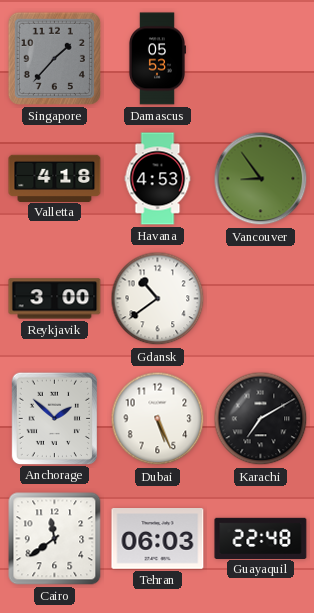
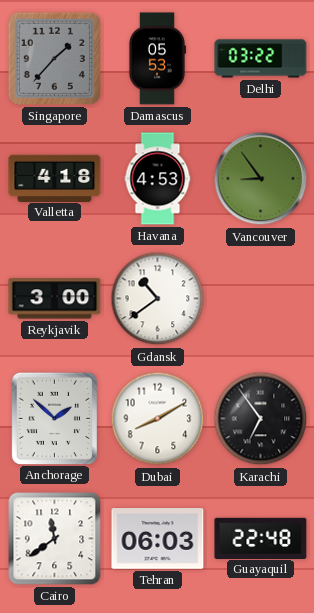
Delhi: none -> 03:22 (261, 59)
Dubai: 5:26 -> 8:10 (158, 419)
Karachi: 7:10 -> 6:54 (261, 419)
